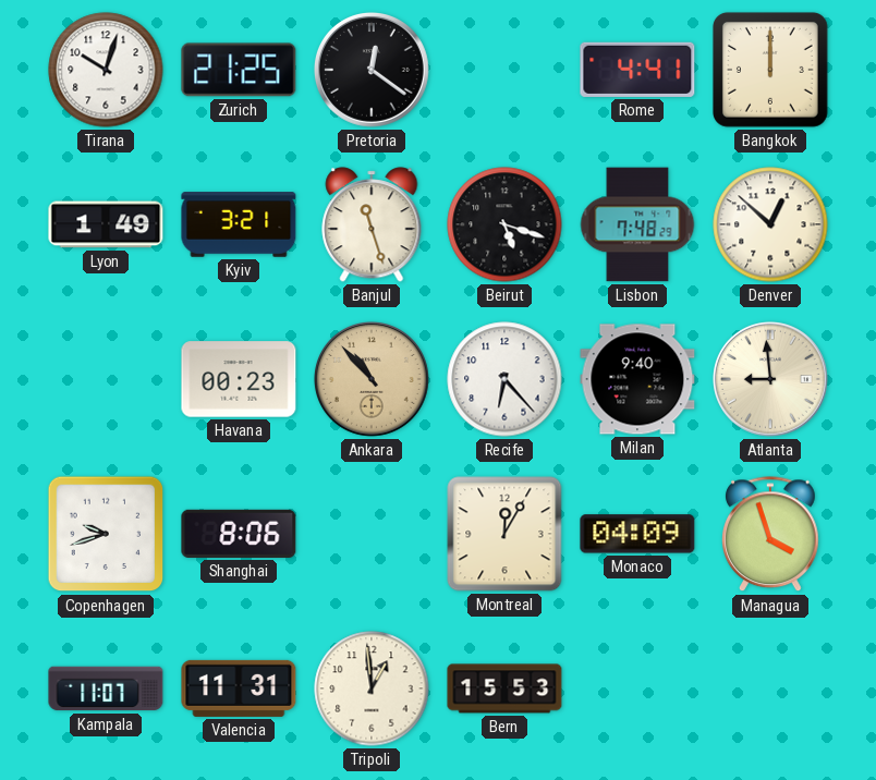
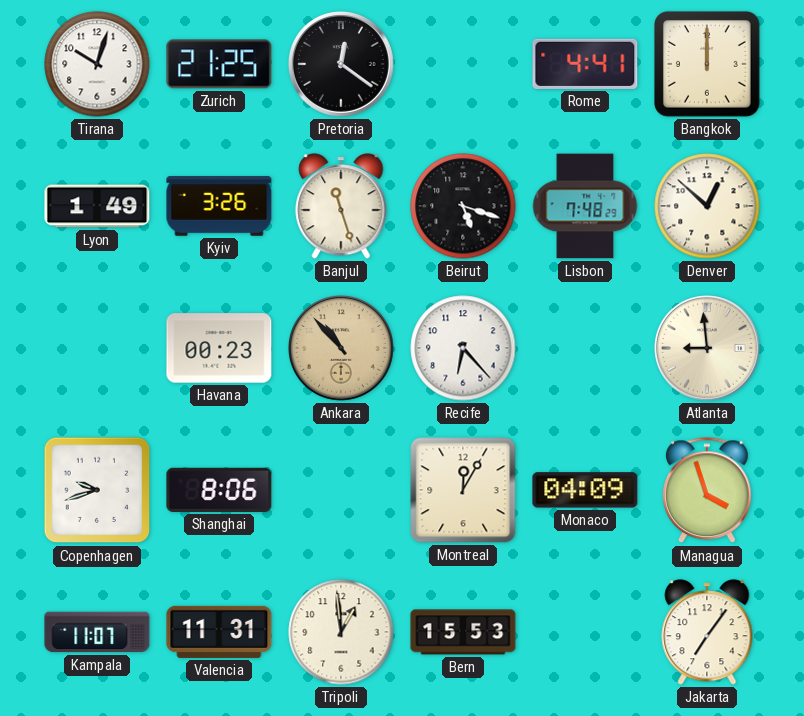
Kyiv: 3:21 -> 3:26 (219, 206)
Milan: 9:40 -> none (637, 379)
Jakarta: none -> 7:06 (707, 632)
